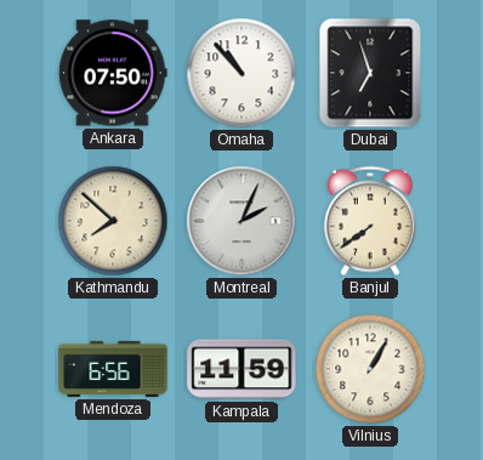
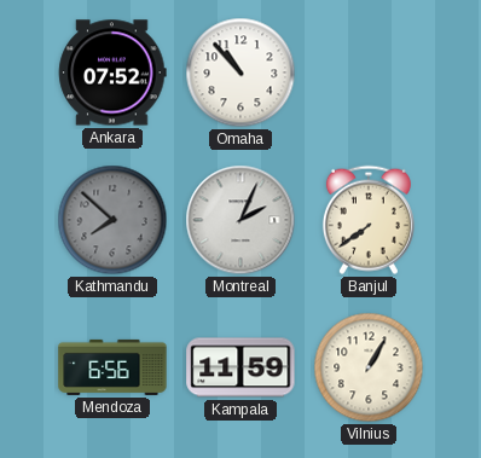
Ankara: 07:50 -> 07:52 (112, 73)
Dubai: 6:57 -> none (370, 73)
Kathmandu dial: cream -> grey (112, 220)
